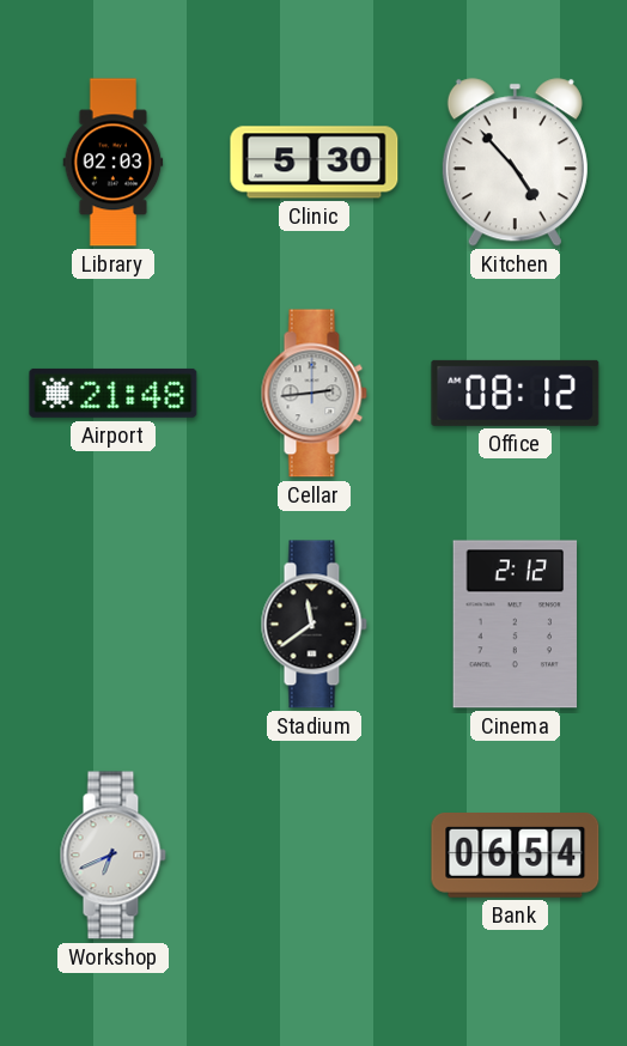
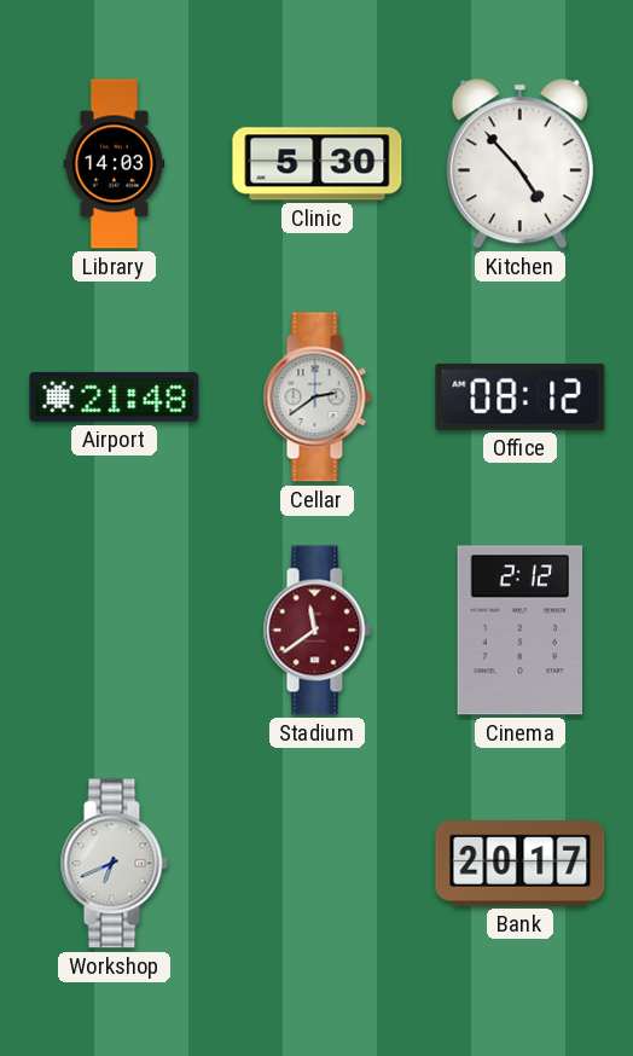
Library: 02:03 -> 14:03 (115, 164)
Cellar: 2:44 -> 2:39 (316, 398)
Stadium dial: black -> burgundy (316, 631)
Bank: 06:54 -> 20:17 (521, 864)
